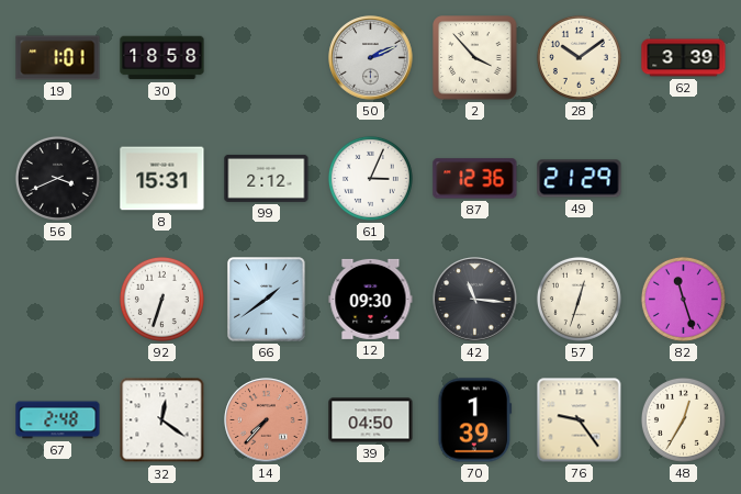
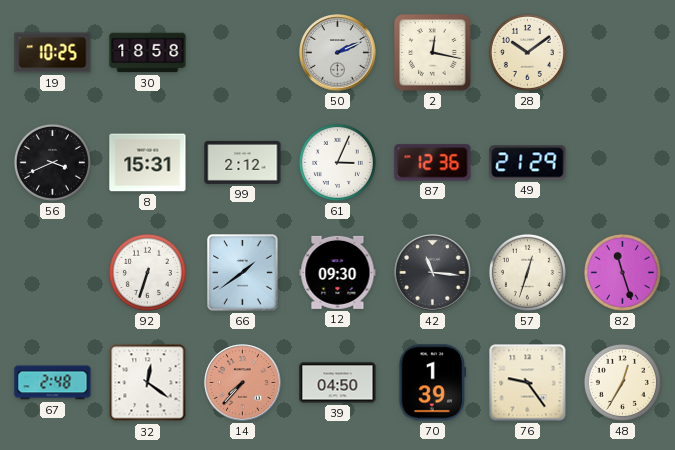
19: 1:01 -> 10:25 (53, 53)
2: 3:53 -> 12:17 (433, 53)
62: 3:39 -> none (684, 58)
